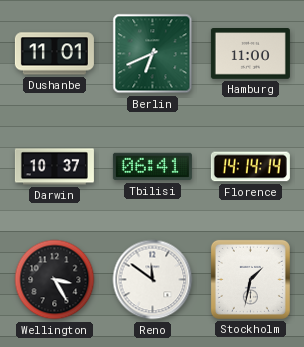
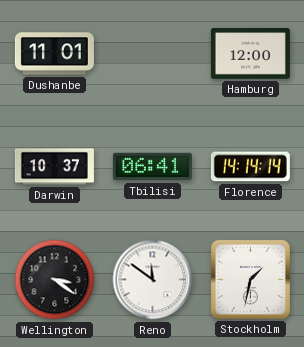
Berlin: 6:41 -> none (153, 54)
Hamburg: 11:00 -> 12:00 (250, 54)
Wellington: 3:25 -> 3:21 (55, 280)
